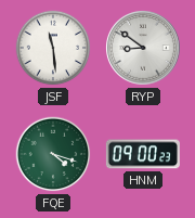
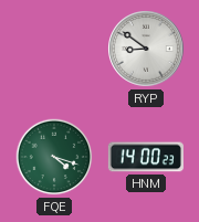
JSF: 11:29 -> none (53, 48)
HNM: 09:00 -> 14:00 (146, 157)
